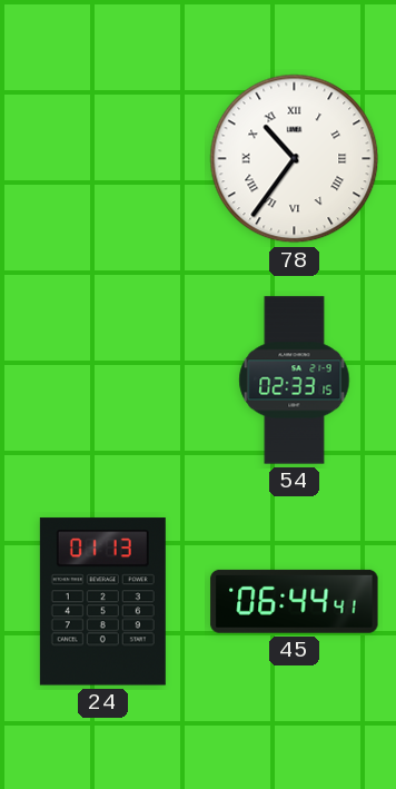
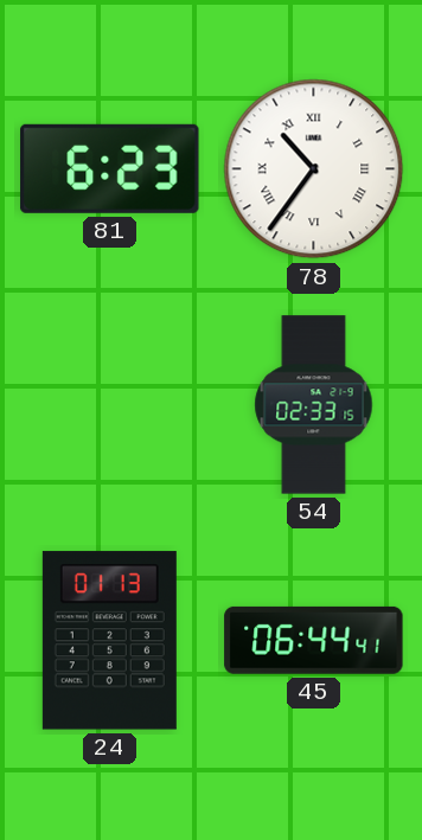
81: none -> 6:23 (110, 168)
